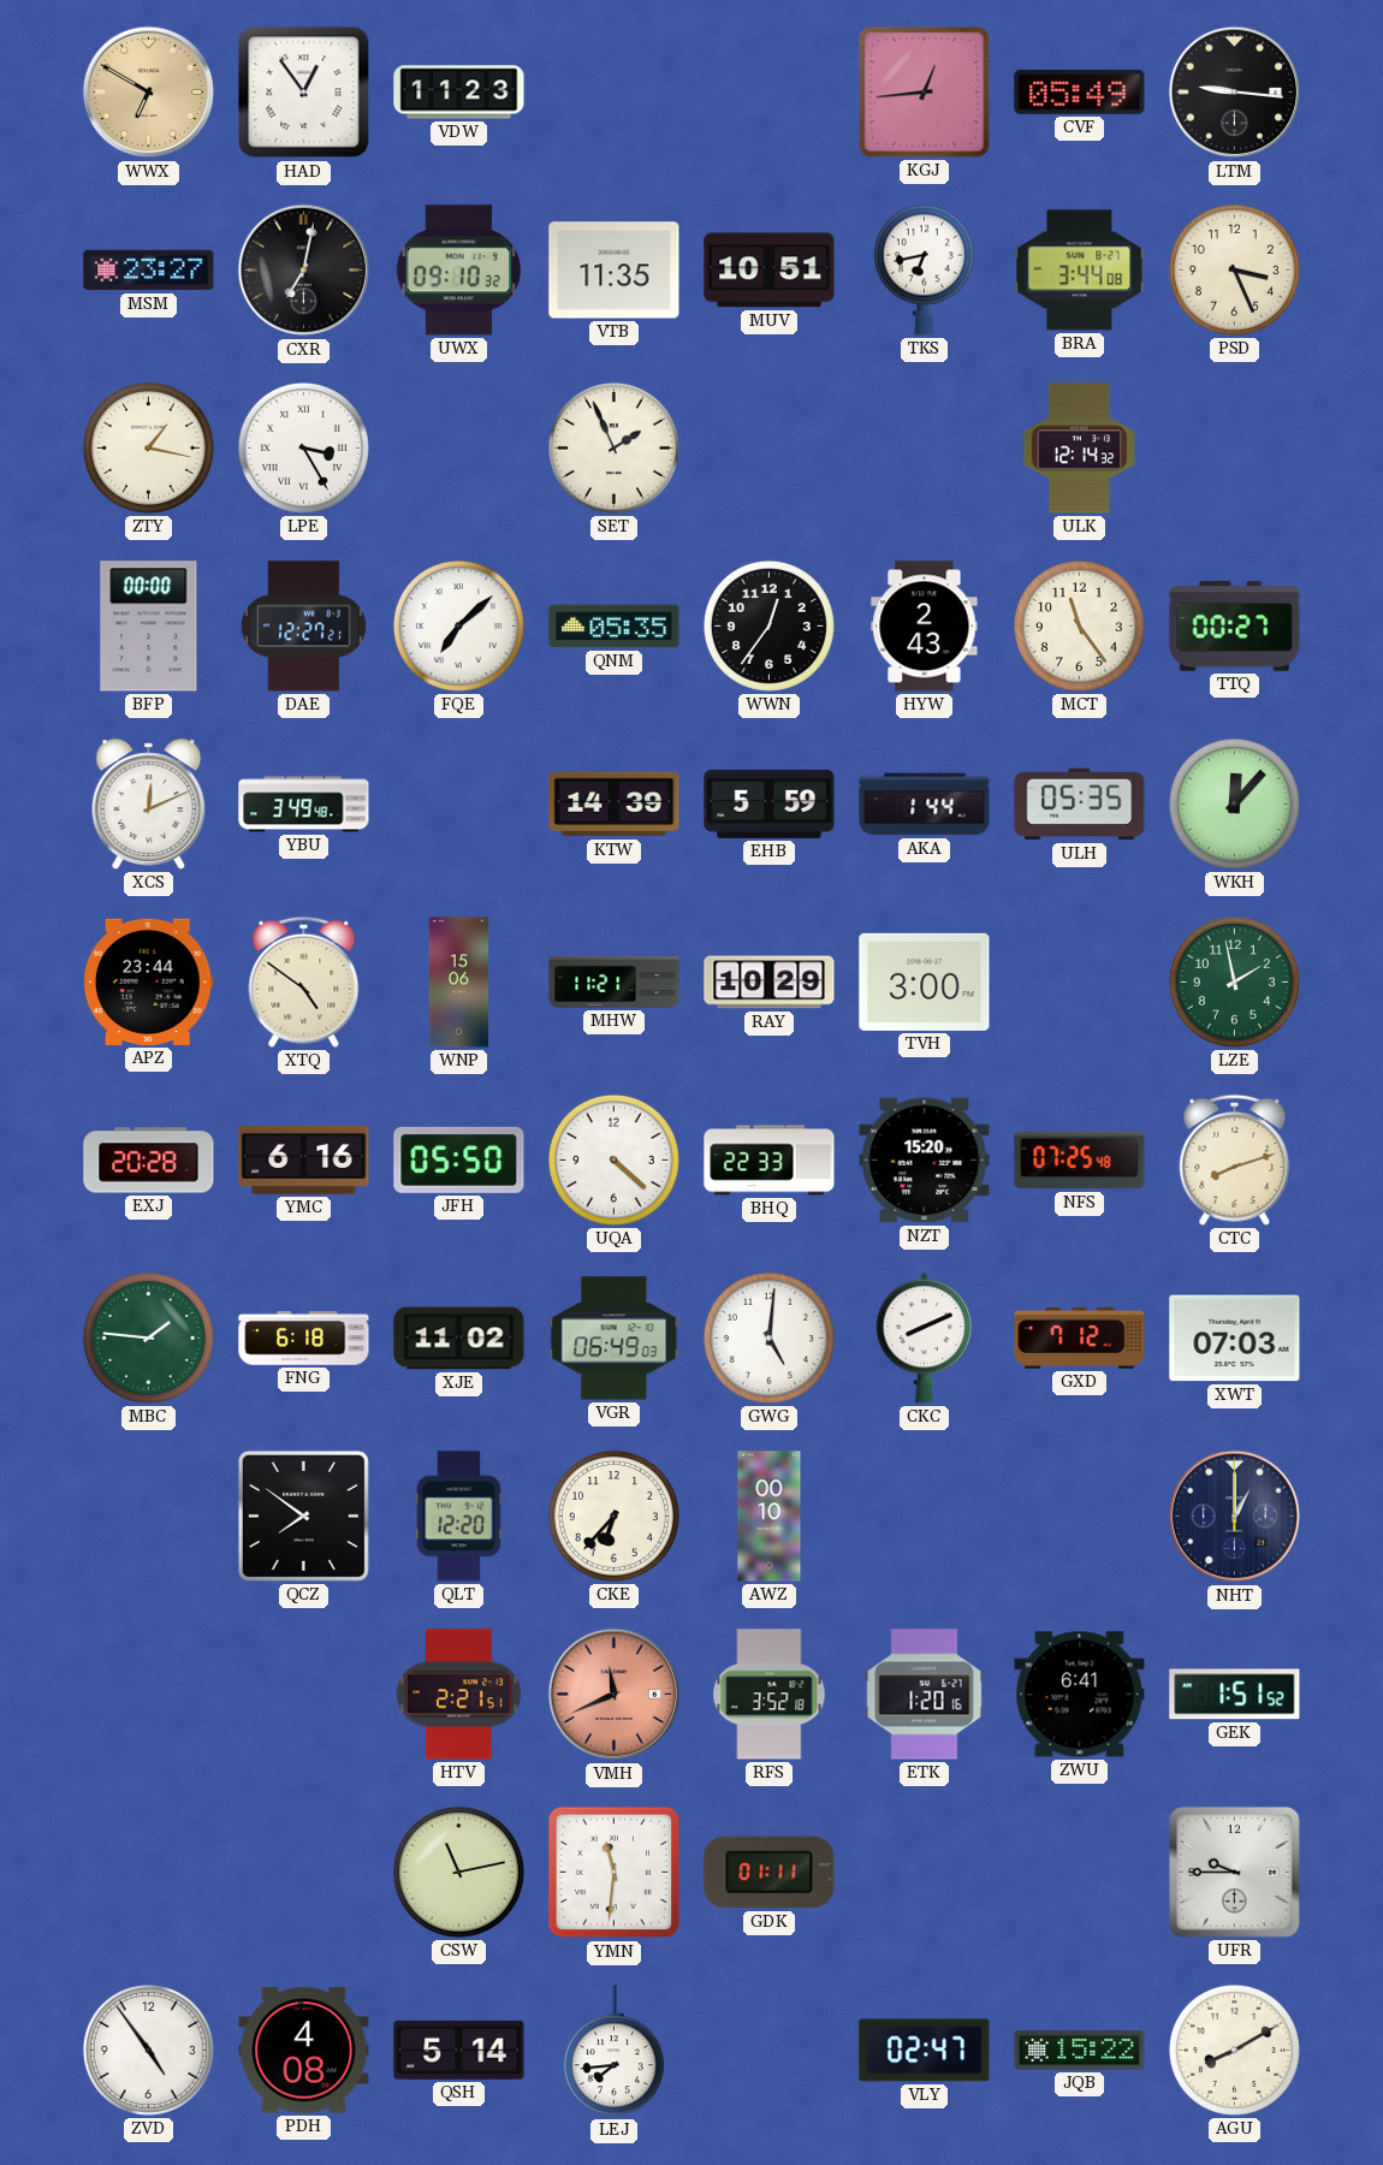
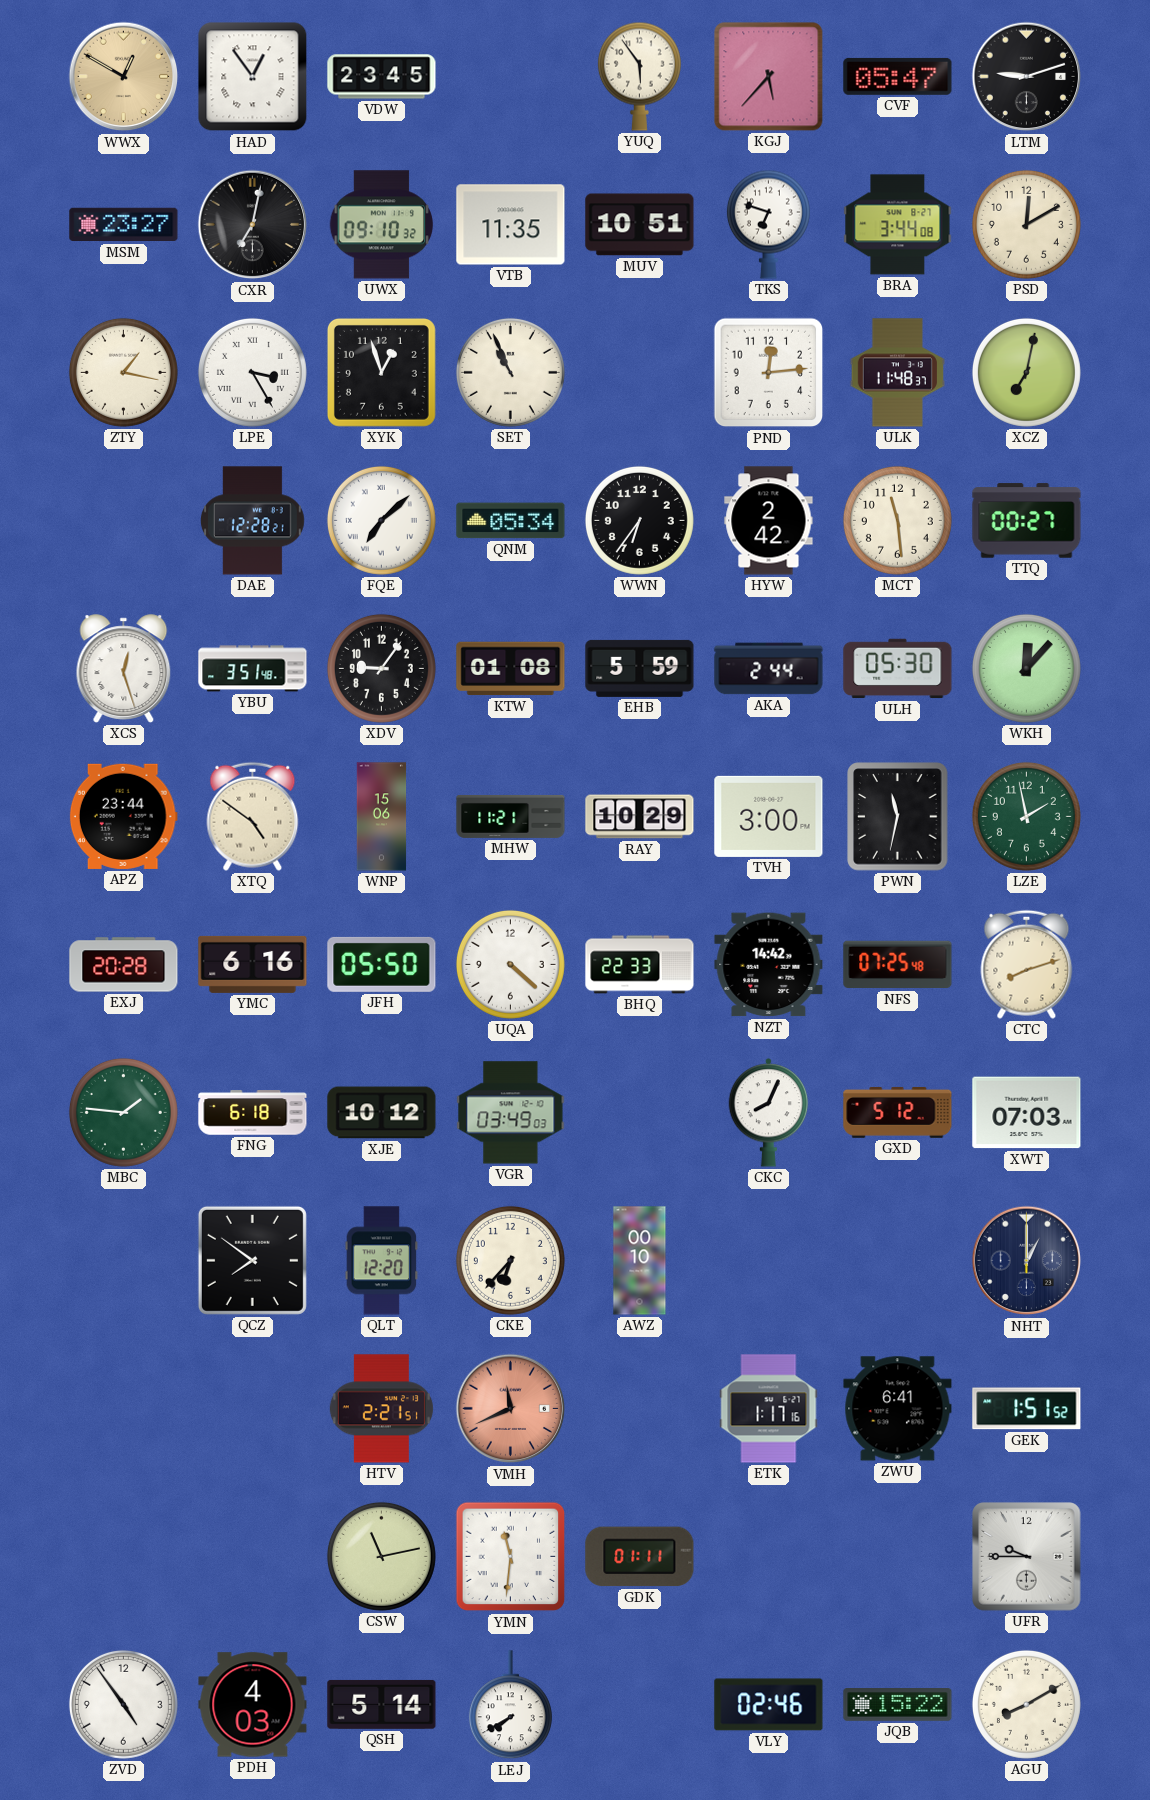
WWX: 6:50 -> 12:50 (124, 77)
VDW: 11:23 -> 23:45 (382, 77)
YUQ: none -> 5:54 (639, 76)
KGJ: 12:44 -> 5:37 (769, 77)
CVF: 05:49 -> 05:47 (898, 76)
LTM: 9:16 -> 9:12 (1027, 77)
TKS: 6:43 -> 6:48 (768, 224)
PSD: 3:26 -> 12:10 (1026, 224)
XYK: none -> 12:57 (381, 372)
SET: 1:56 -> 10:56 (510, 372)
PND: none -> 12:14 (769, 373)
ULK: 12:14 -> 11:48 (897, 373)
XCZ: none -> 7:02 (1026, 372)
BFP: 00:00 -> none (149, 627)
DAE: 12:27 -> 12:28 (252, 521)
QNM: 05:35 -> 05:34 (511, 521)
WWN: 12:36 -> 6:36 (639, 520)
HYW: 2:43 -> 2:42 (769, 521)
MCT: 11:24 -> 11:29 (897, 520)
XCS: 12:11 -> 12:27 (124, 669)
YBU: 3:49 -> 3:51 (253, 669)
XDV: none -> 9:06 (381, 668)
KTW: 14:39 -> 01:08 (511, 669)
AKA: 1:44 -> 2:44 (769, 669)
ULH: 05:35 -> 05:30 (898, 669)
PWN: none -> 11:32 (898, 817)
NZT: 15:20 -> 14:42 (769, 965)
XJE: 11:02 -> 10:12 (382, 1113)
VGR: 06:49 -> 03:49 (511, 1113)
GWG: 5:01 -> none (768, 1337)
CKC: 8:11 -> 8:04 (769, 1113)
GXD: 7:12 -> 5:12 (898, 1112)
RFS: 3:52 -> none (770, 1695)
ETK: 1:20 -> 1:17 (769, 1409)
PDH: 4:08 -> 4:03 (253, 1705)
LEJ: 7:44 -> 7:40 (510, 1705)
VLY: 02:47 -> 02:46 (769, 1705)
